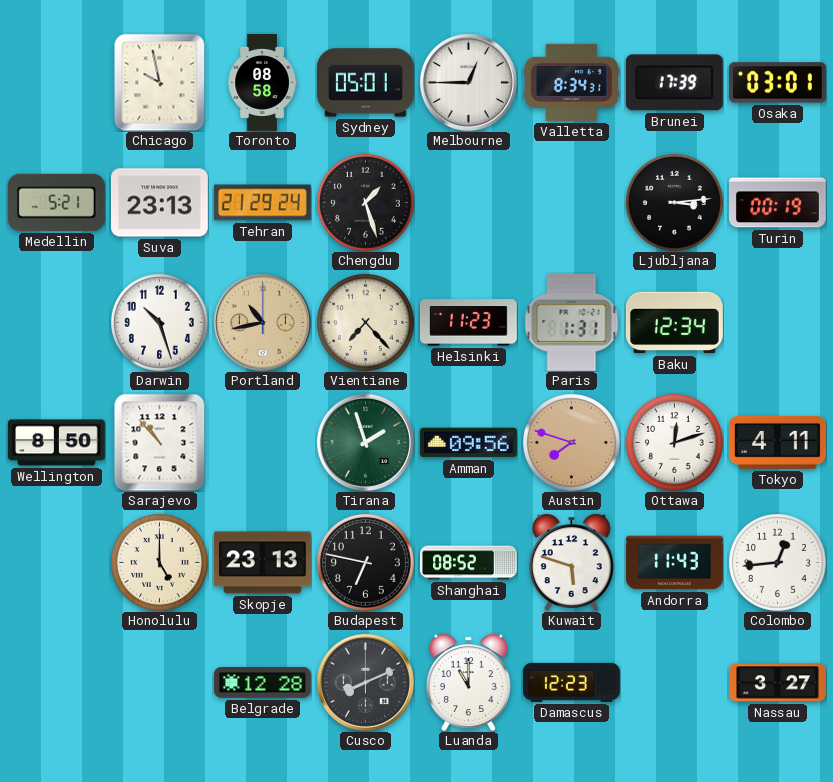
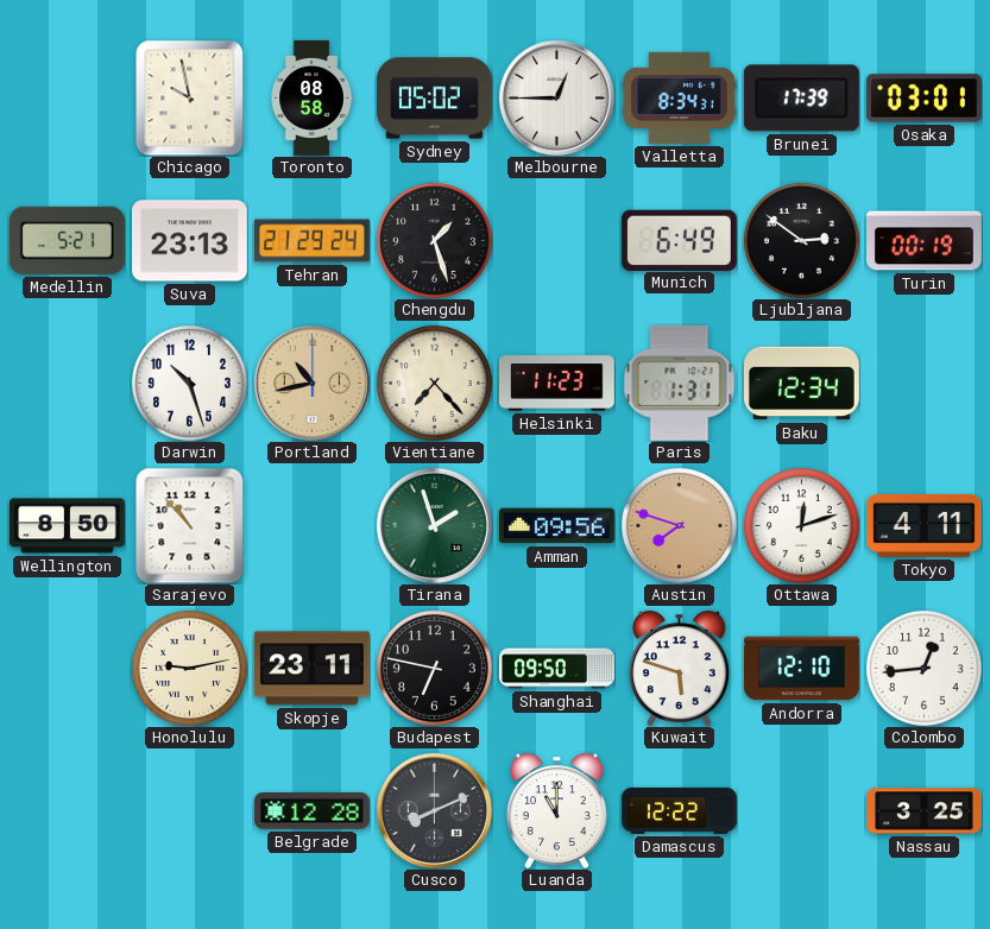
Sydney: 05:01 -> 05:02 (434, 99)
Munich: none -> 6:49 (679, 240)
Ljubljana: 3:14 -> 2:51 (801, 240)
Honolulu: 5:00 -> 9:13 (189, 668)
Skopje: 23:13 -> 23:11 (311, 669)
Shanghai: 08:52 -> 09:50 (557, 669)
Andorra: 11:43 -> 12:10 (802, 669)
Damascus: 12:23 -> 12:22 (680, 810)
Nassau: 3:27 -> 3:25 (925, 811)
